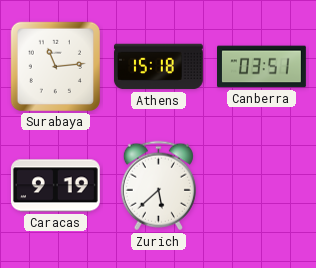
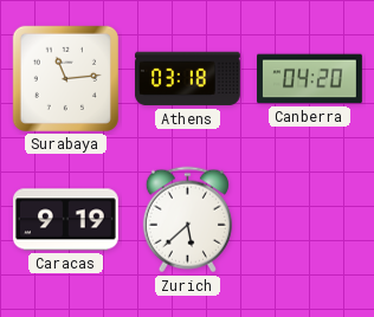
Athens: 15:18 -> 03:18 (187, 79)
Canberra: 03:51 -> 04:20 (310, 79)
